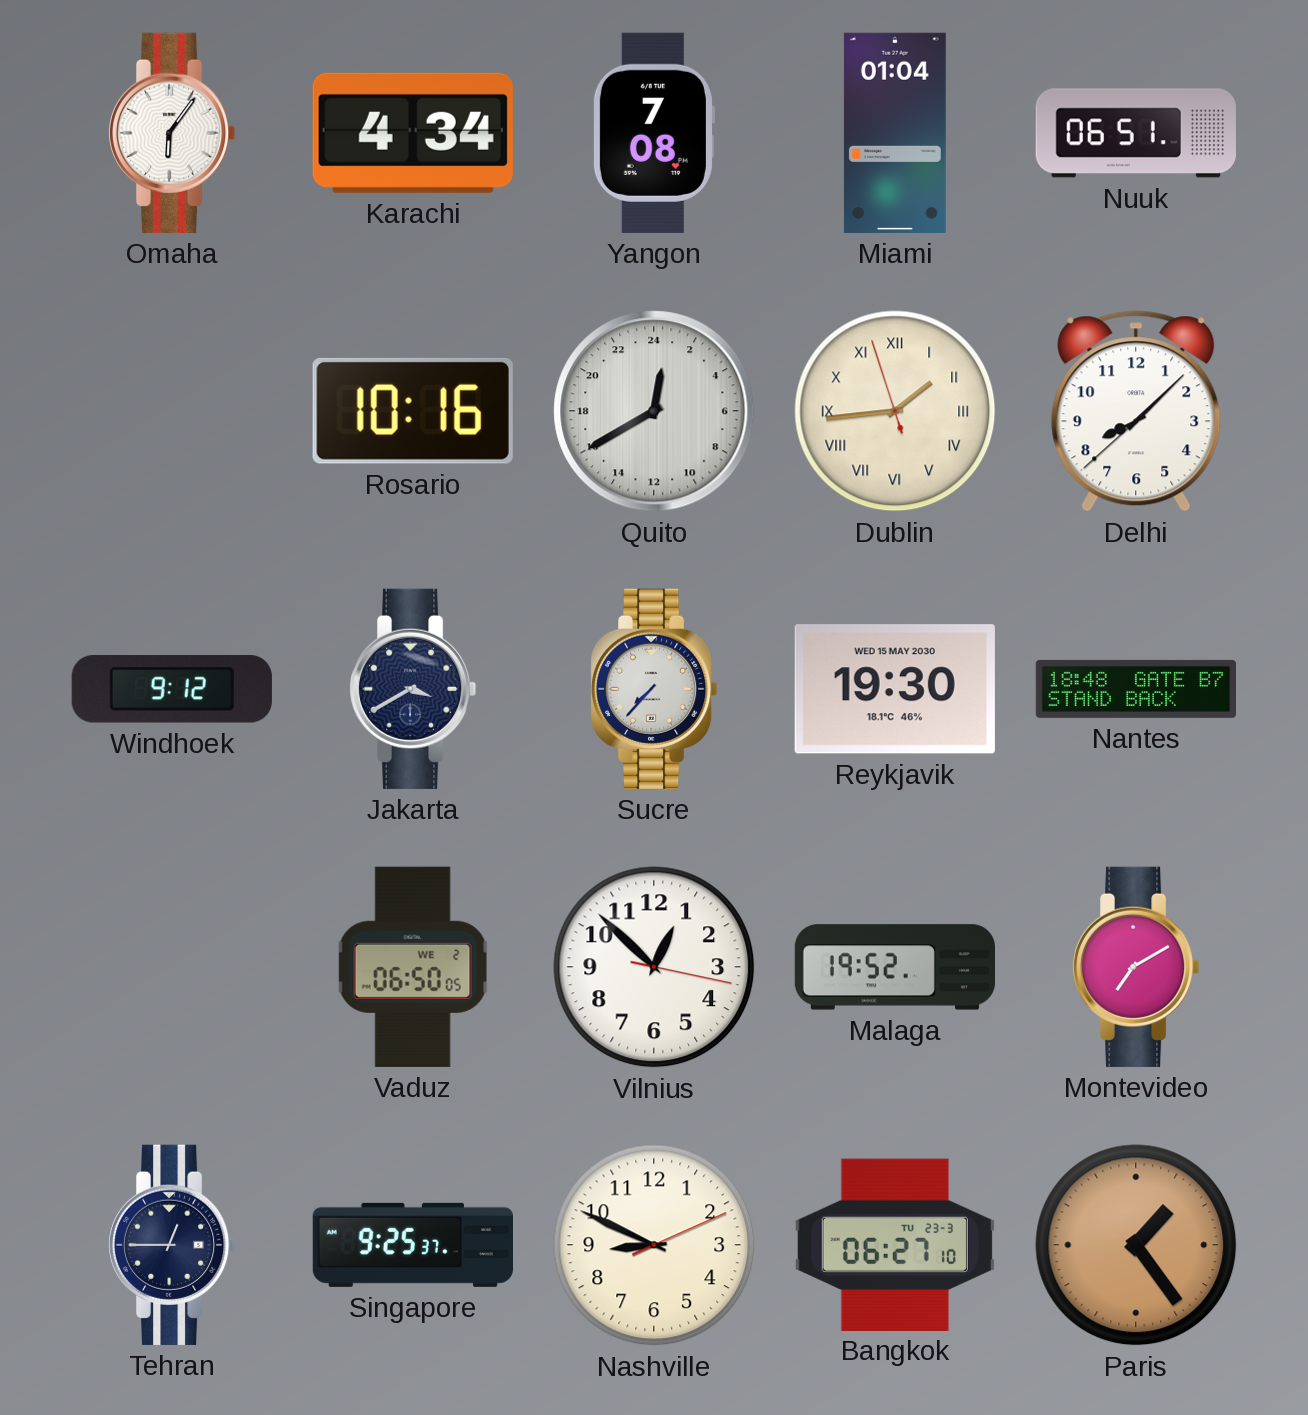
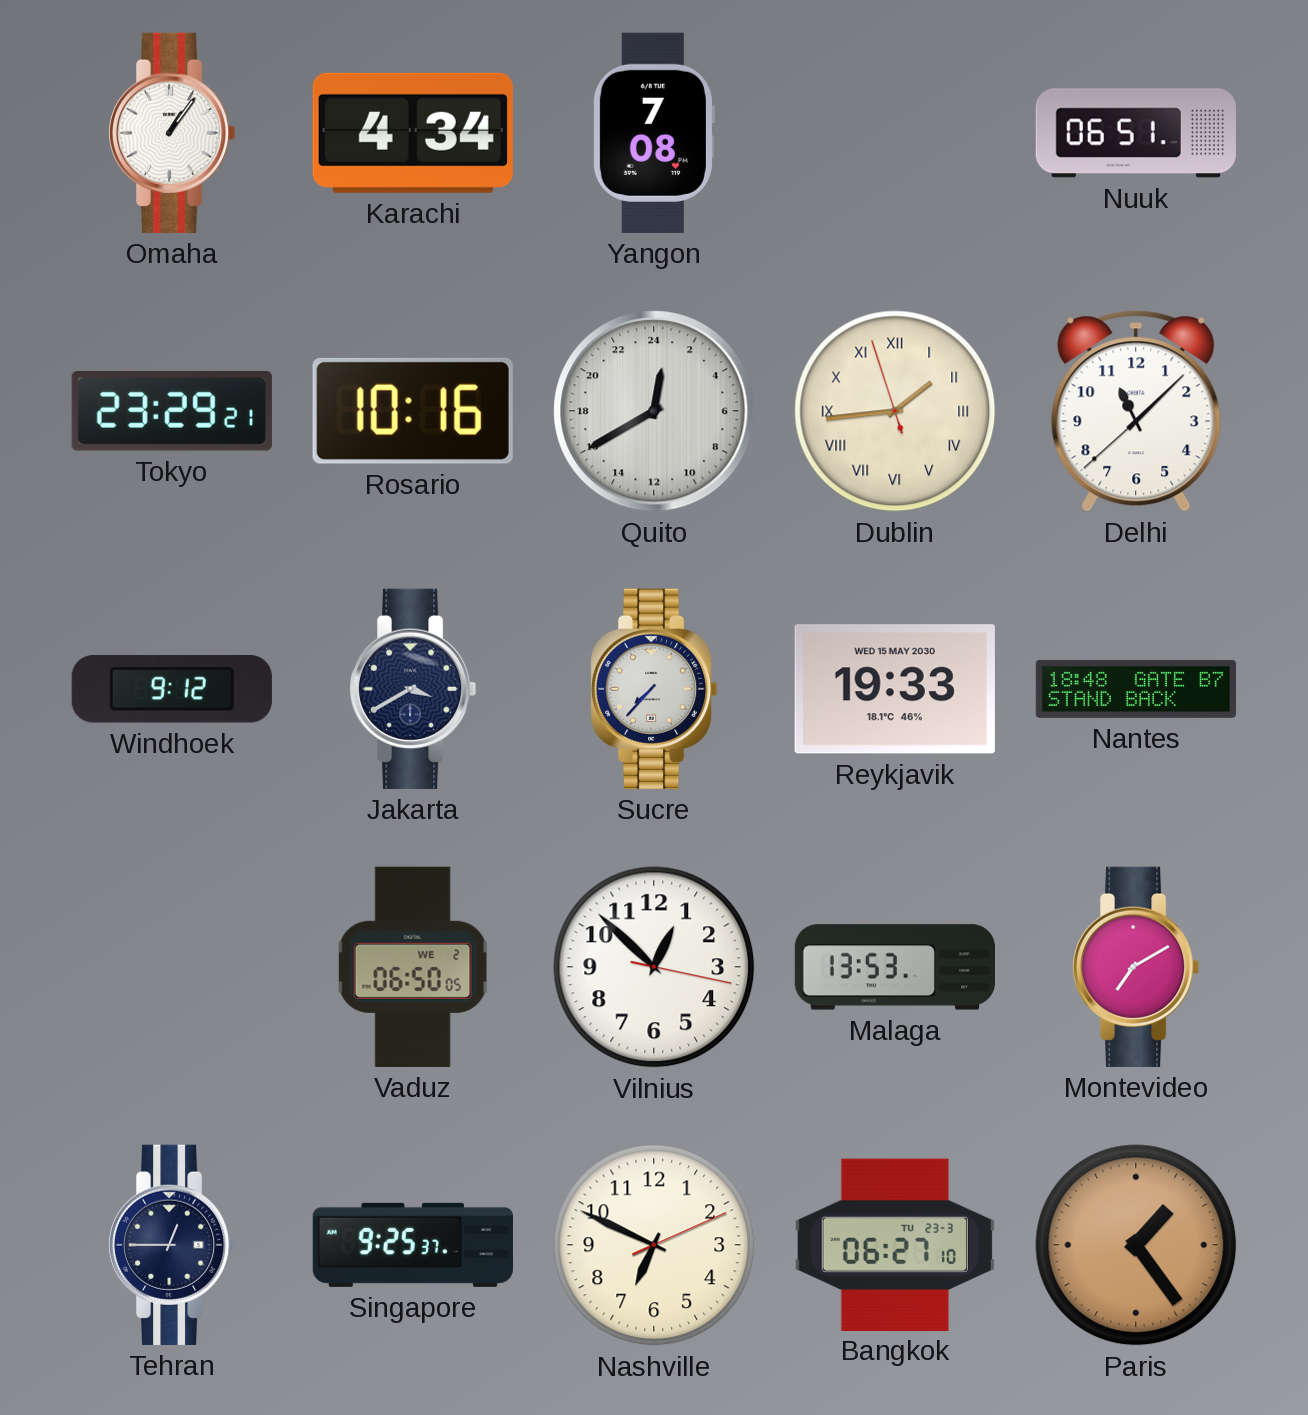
Omaha: 6:06 -> 1:06 (173, 133)
Miami: 01:04 -> none (895, 133)
Tokyo: none -> 23:29 (172, 412)
Delhi: 8:07 -> 11:07 (1136, 411)
Reykjavik: 19:30 -> 19:33 (895, 689)
Malaga: 19:52 -> 13:53 (894, 967)
Nashville: 8:49 -> 6:49 (654, 1245)
